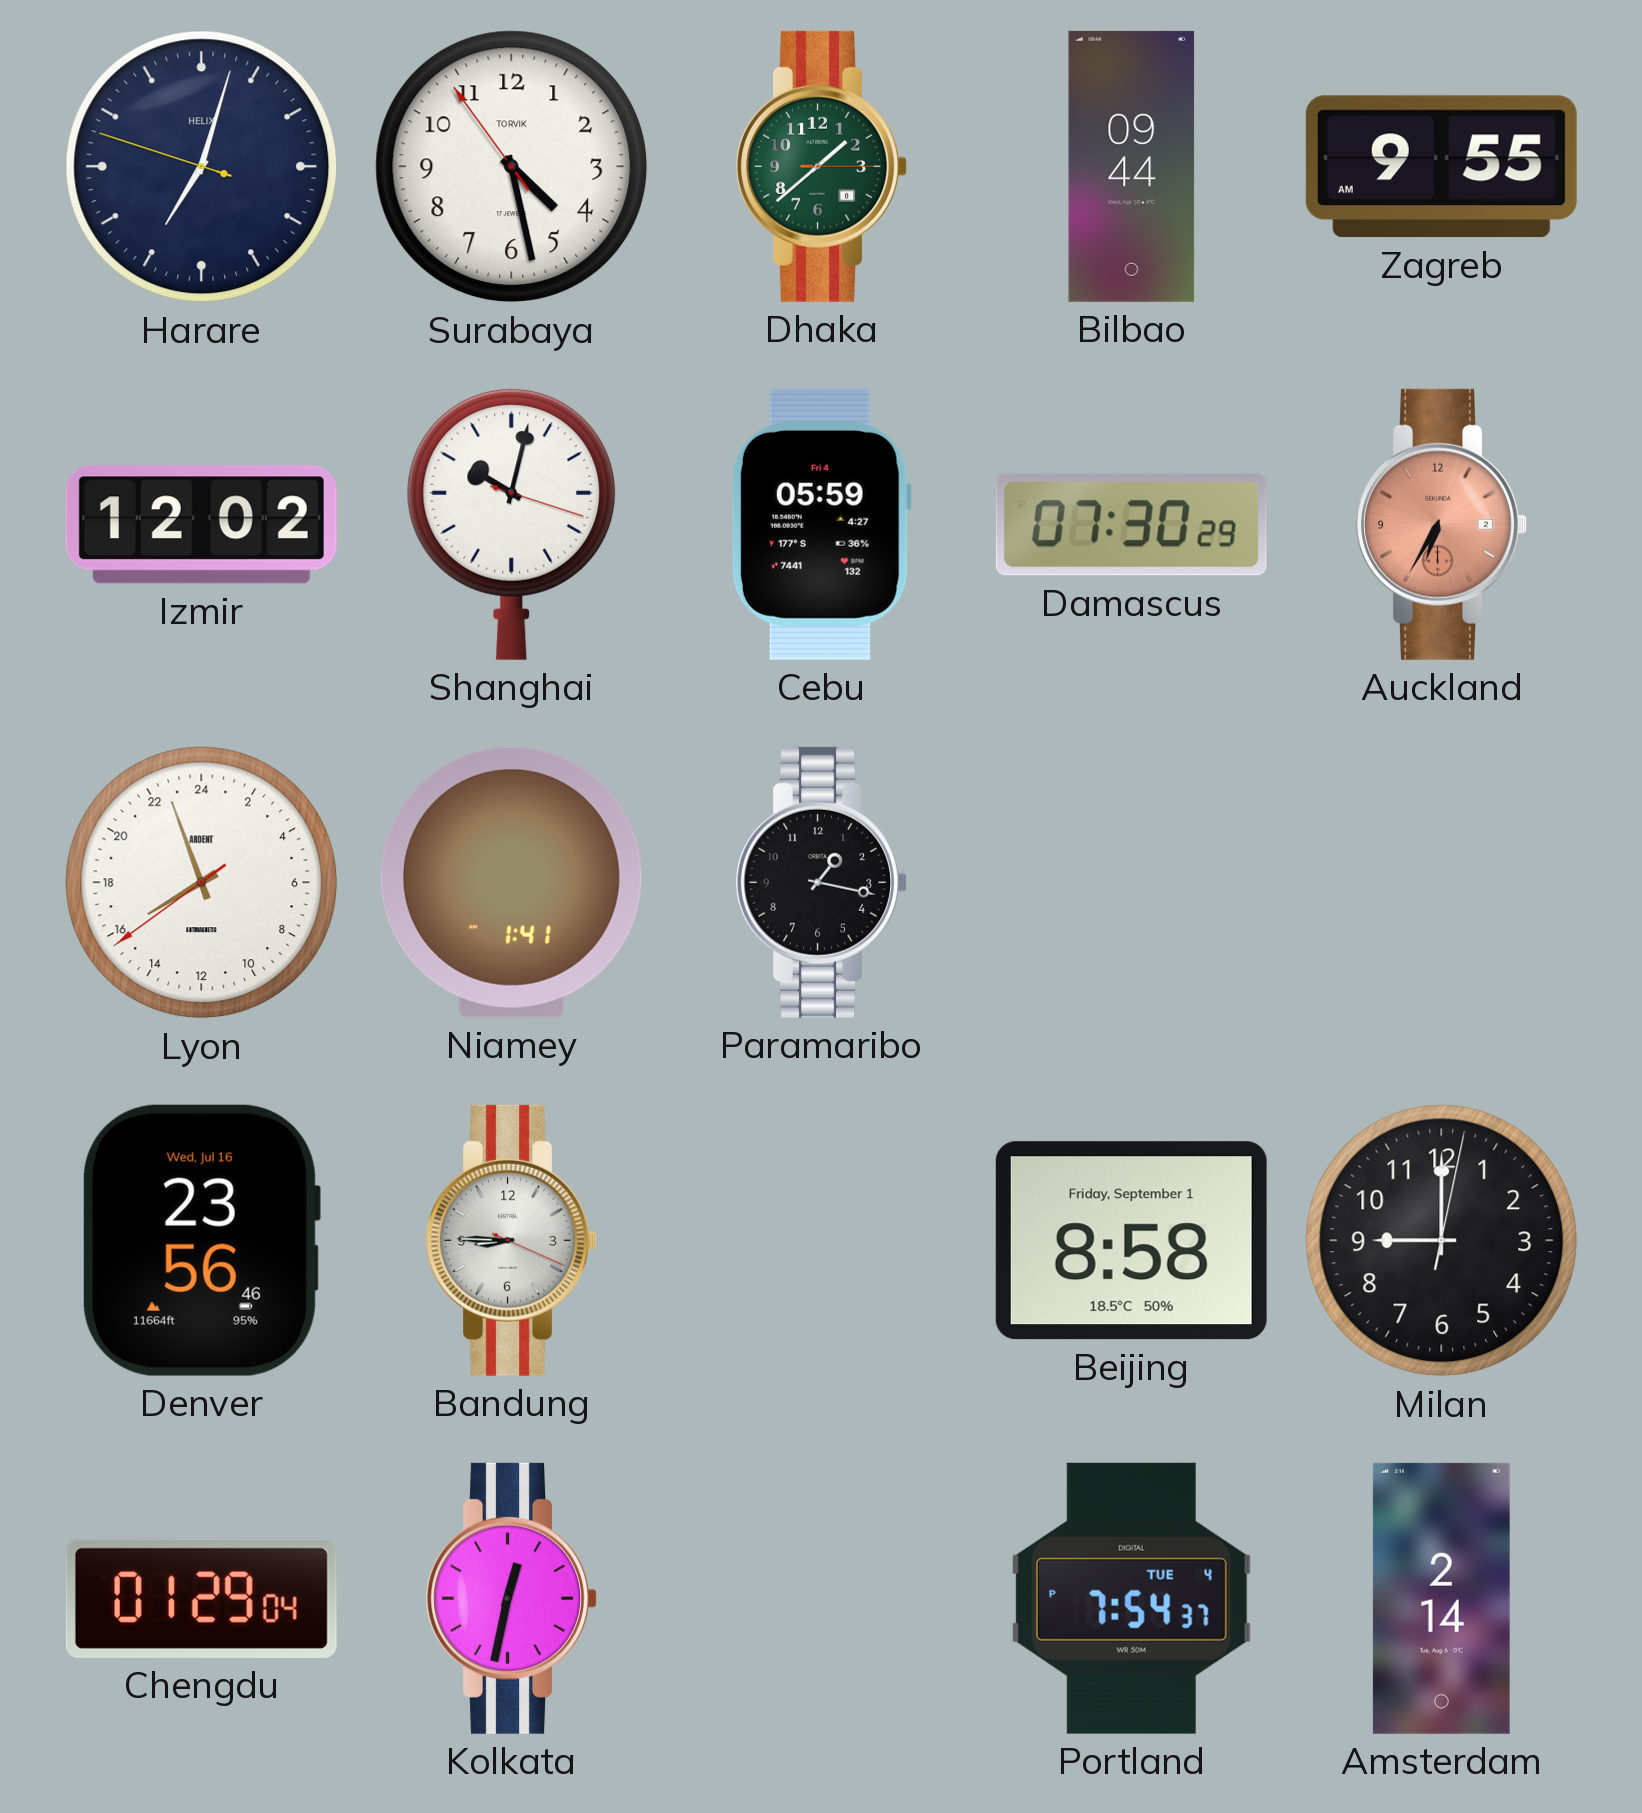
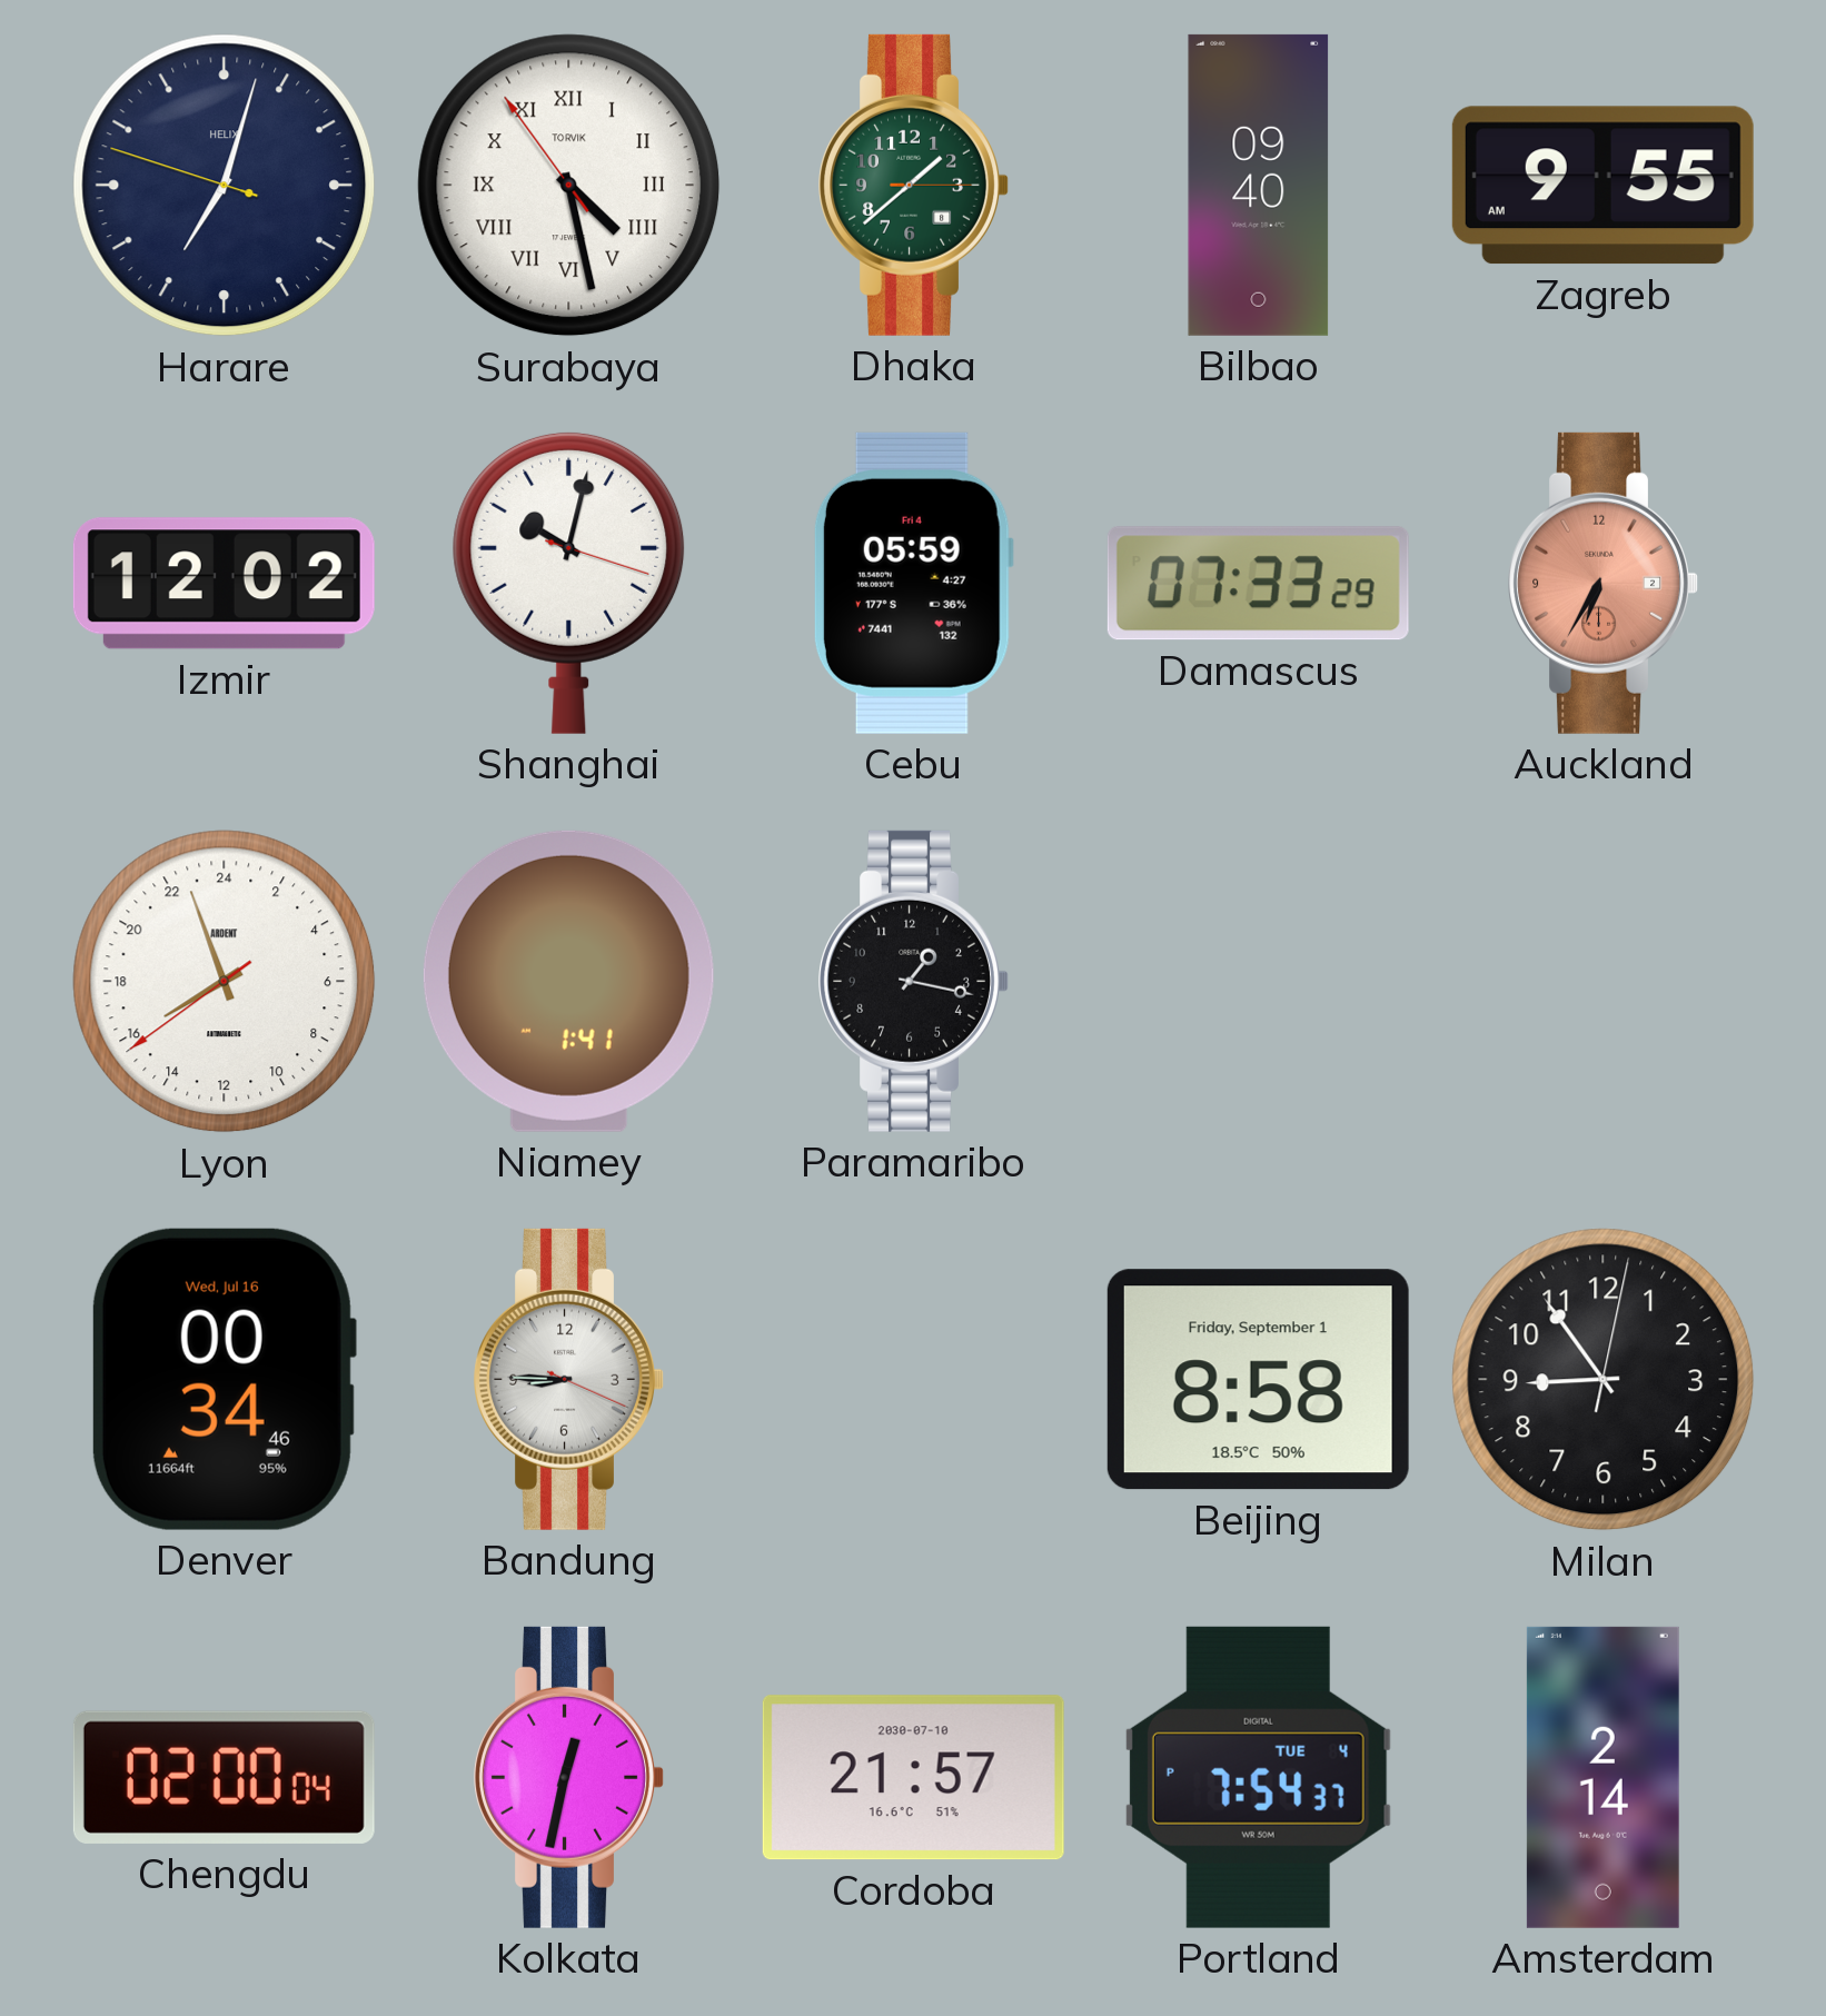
Surabaya numerals: Arabic -> Roman (569, 186)
Bilbao: 09:44 -> 09:40 (1259, 185)
Damascus: 07:30 -> 07:33 (1258, 584)
Denver: 23:56 -> 00:34 (224, 1379)
Milan: 9:00 -> 8:54 (1604, 1380)
Chengdu: 01:29 -> 02:00 (224, 1777)
Cordoba: none -> 21:57 (913, 1778)
